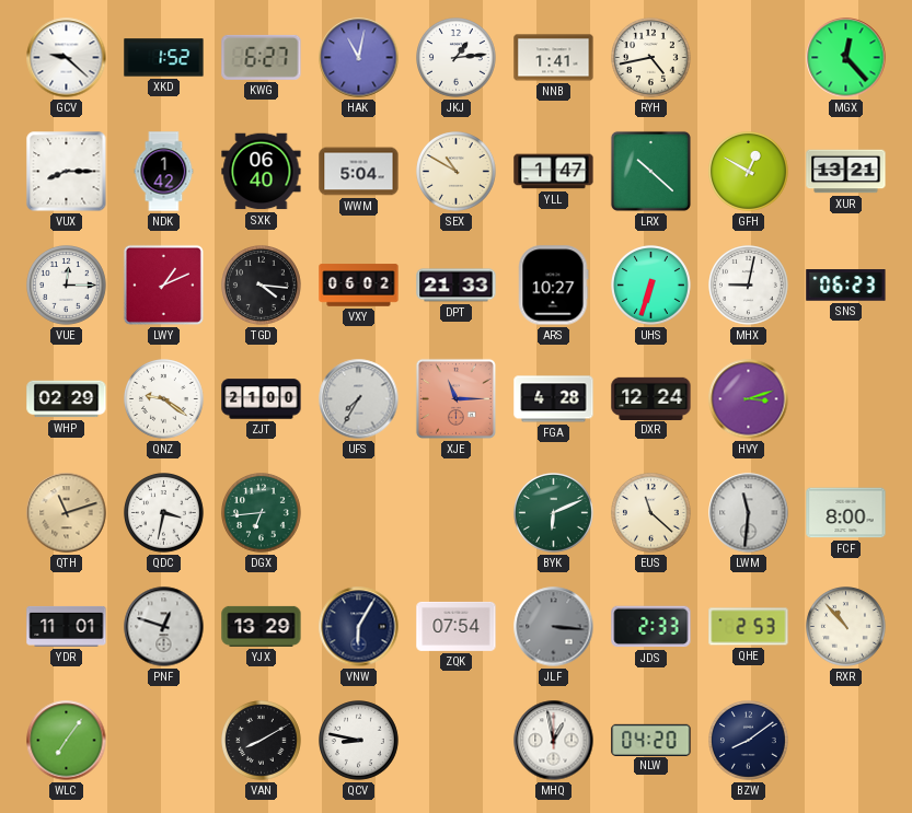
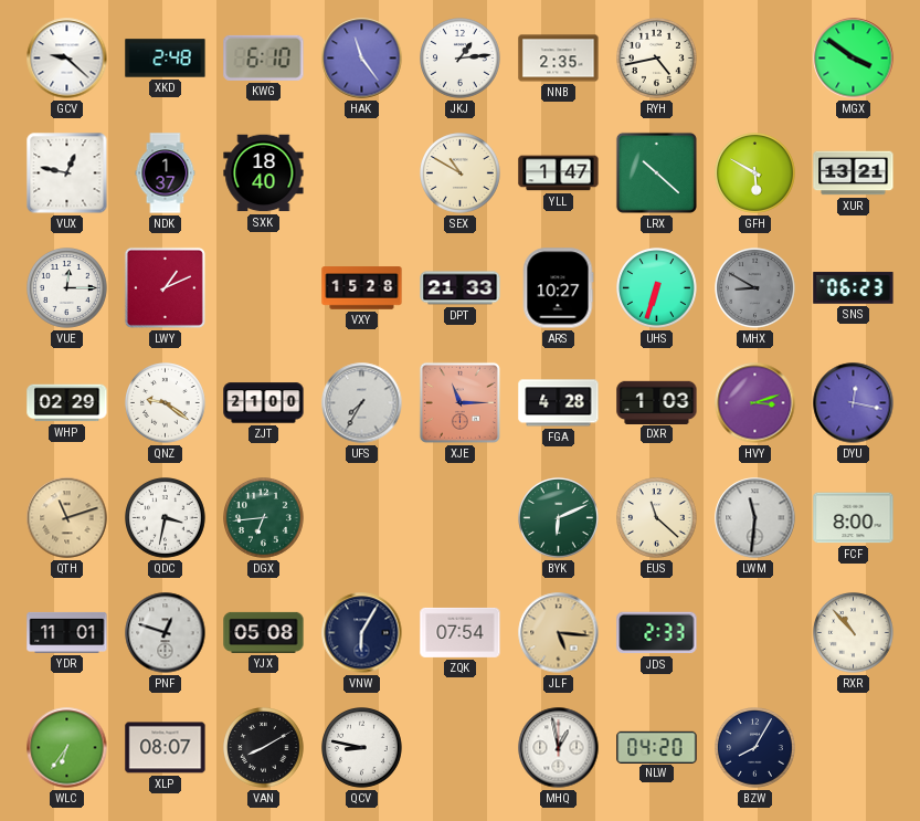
XKD: 1:52 -> 2:48 (166, 59)
KWG: 6:27 -> 6:10 (264, 57)
HAK: 11:02 -> 11:24 (362, 59)
NNB: 1:41 -> 2:35 (559, 59)
MGX: 12:23 -> 3:51 (854, 59)
VUX: 8:15 -> 12:47 (67, 173)
NDK: 1:42 -> 1:37 (166, 173)
SXK: 06:40 -> 18:40 (264, 173)
WWM: 5:04 -> none (359, 172)
GFH: 12:50 -> 5:50 (755, 173)
TGD: 4:16 -> none (262, 286)
VXY: 06:02 -> 15:28 (362, 288)
MHX: 9:02 -> 8:50 (755, 288)
MHX dial: white -> grey (755, 288)
DXR: 12:24 -> 1:03 (657, 402)
DYU: none -> 12:17 (854, 403)
YJX: 13:29 -> 05:08 (264, 632)
JLF: 3:16 -> 5:16 (559, 633)
JLF dial: grey -> champagne (559, 633)
QHE: 2:53 -> none (749, 627)
WLC: 7:06 -> 6:36 (67, 748)
XLP: none -> 08:07 (166, 748)
BZW: 8:09 -> 8:05 (755, 748)
